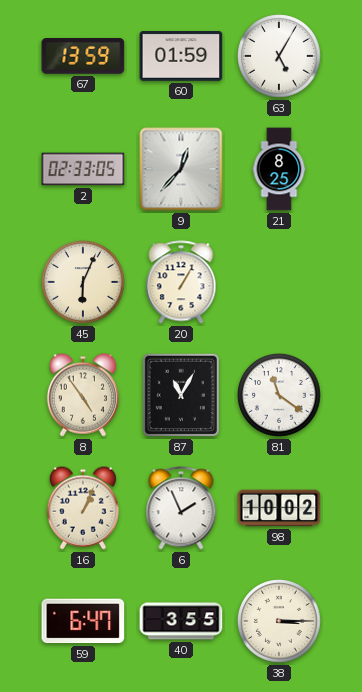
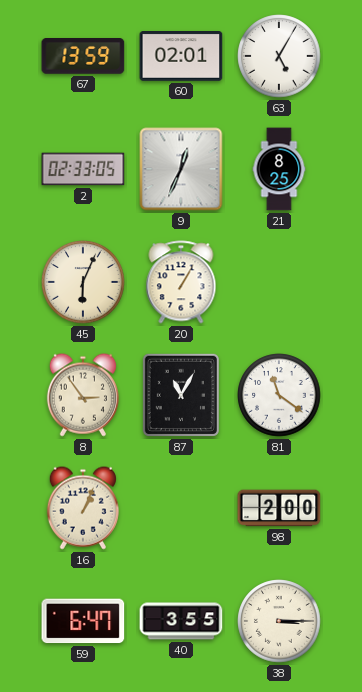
60: 01:59 -> 02:01 (181, 57)
9: 12:37 -> 12:34 (181, 169)
8: 4:54 -> 2:54 (83, 395)
6: 1:56 -> none (181, 508)
98: 10:02 -> 2:00 (279, 508)
